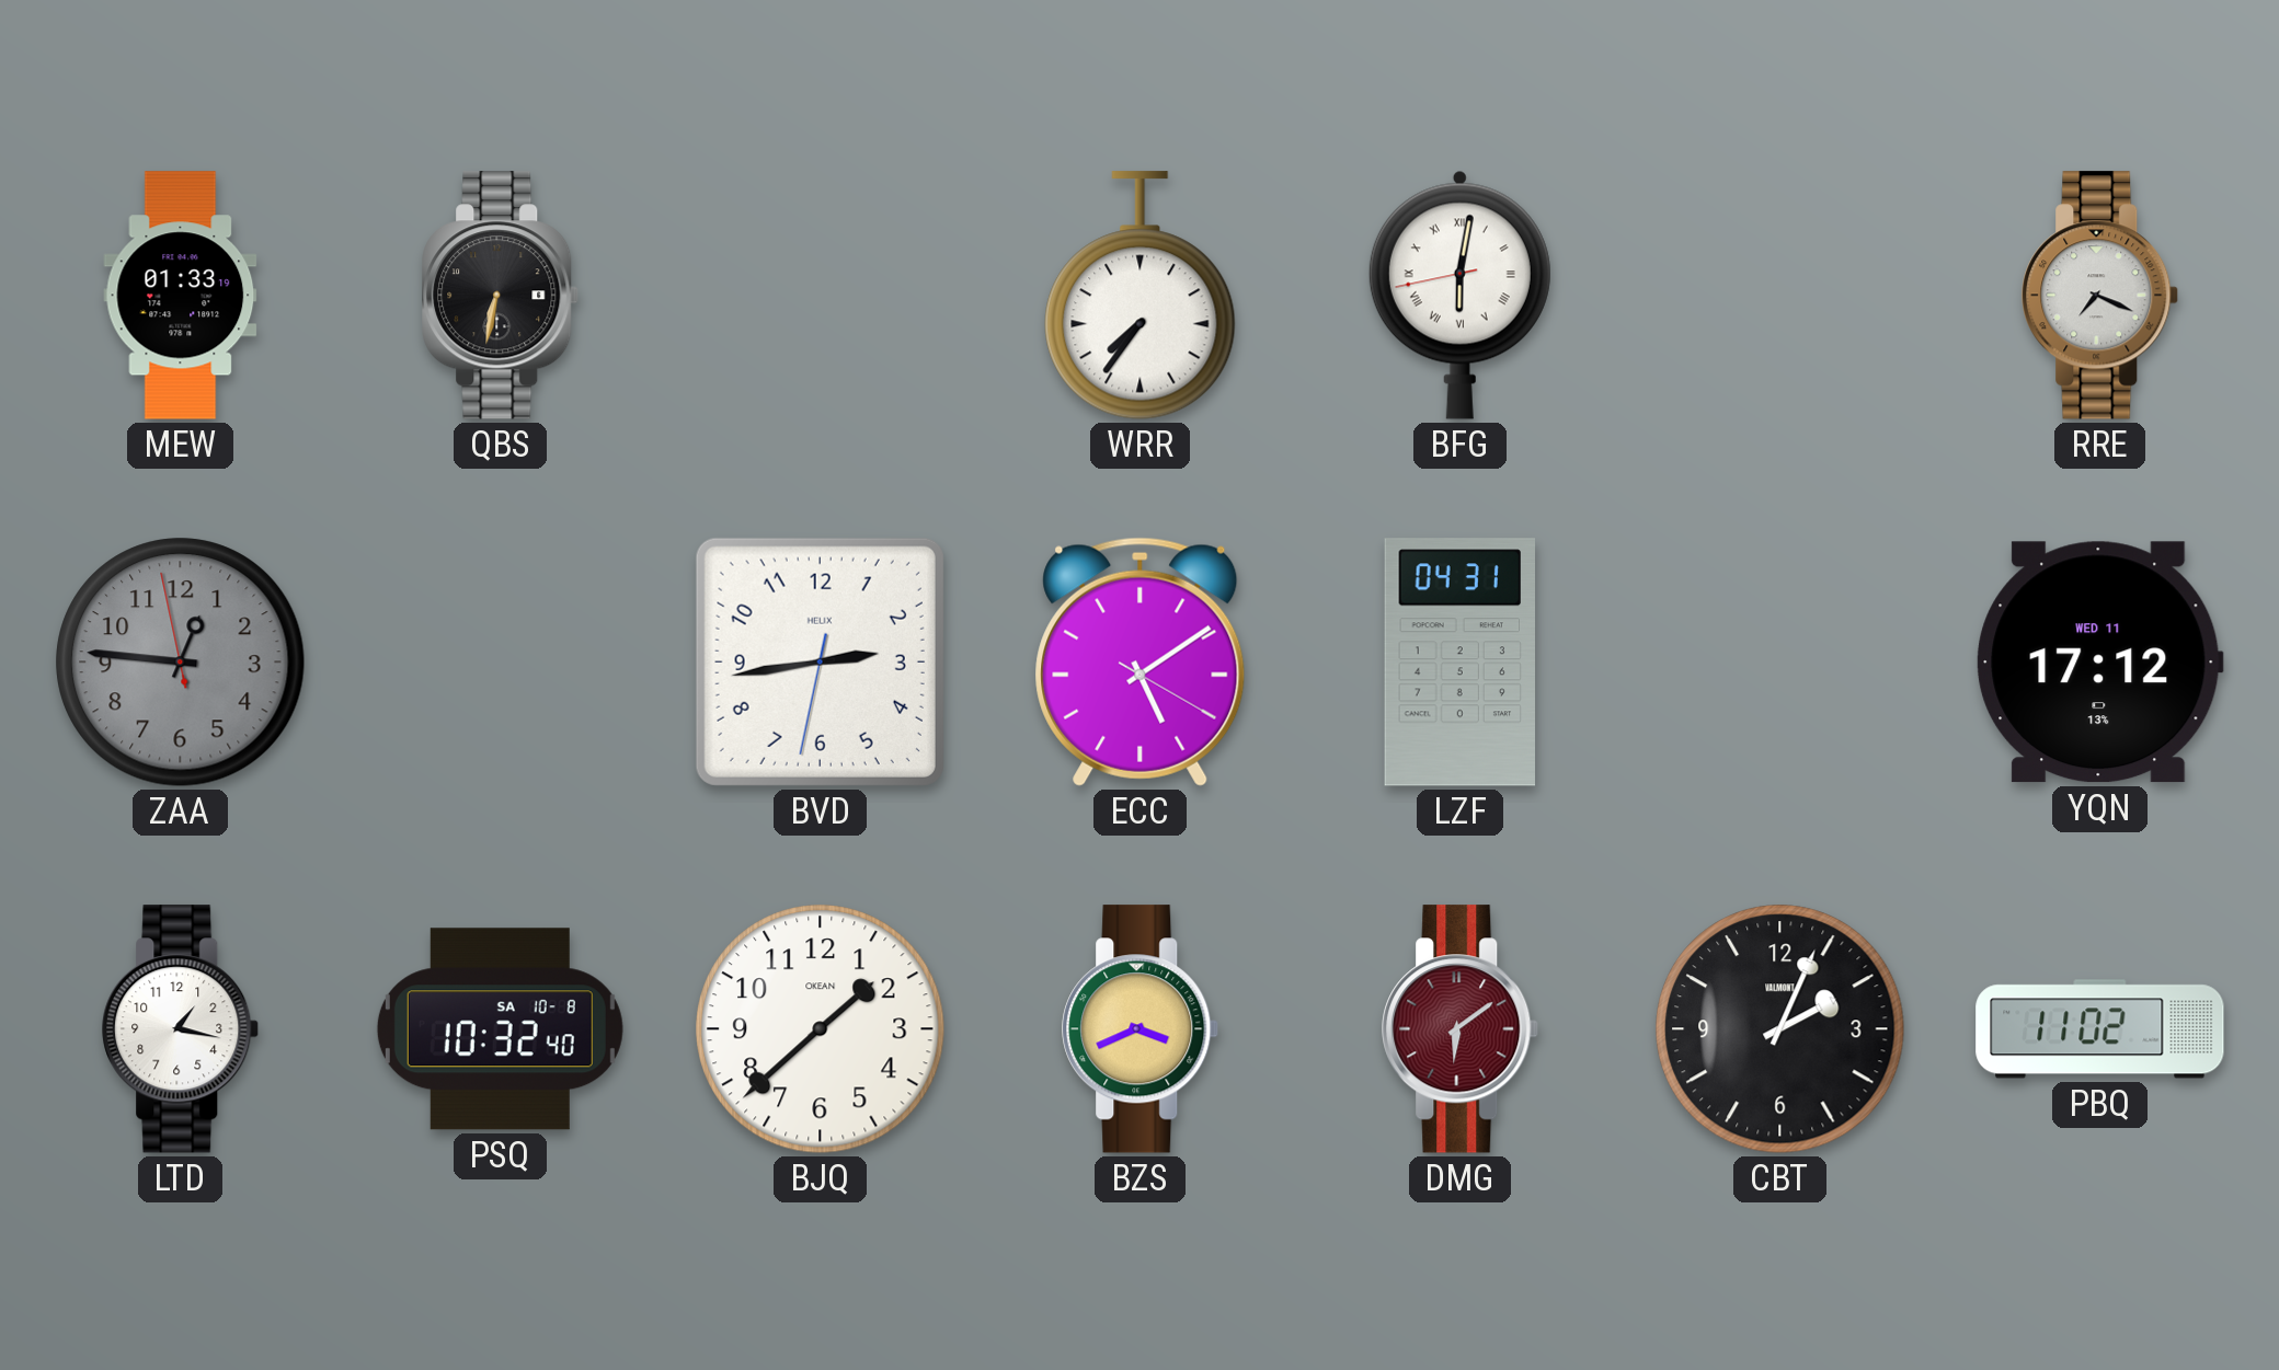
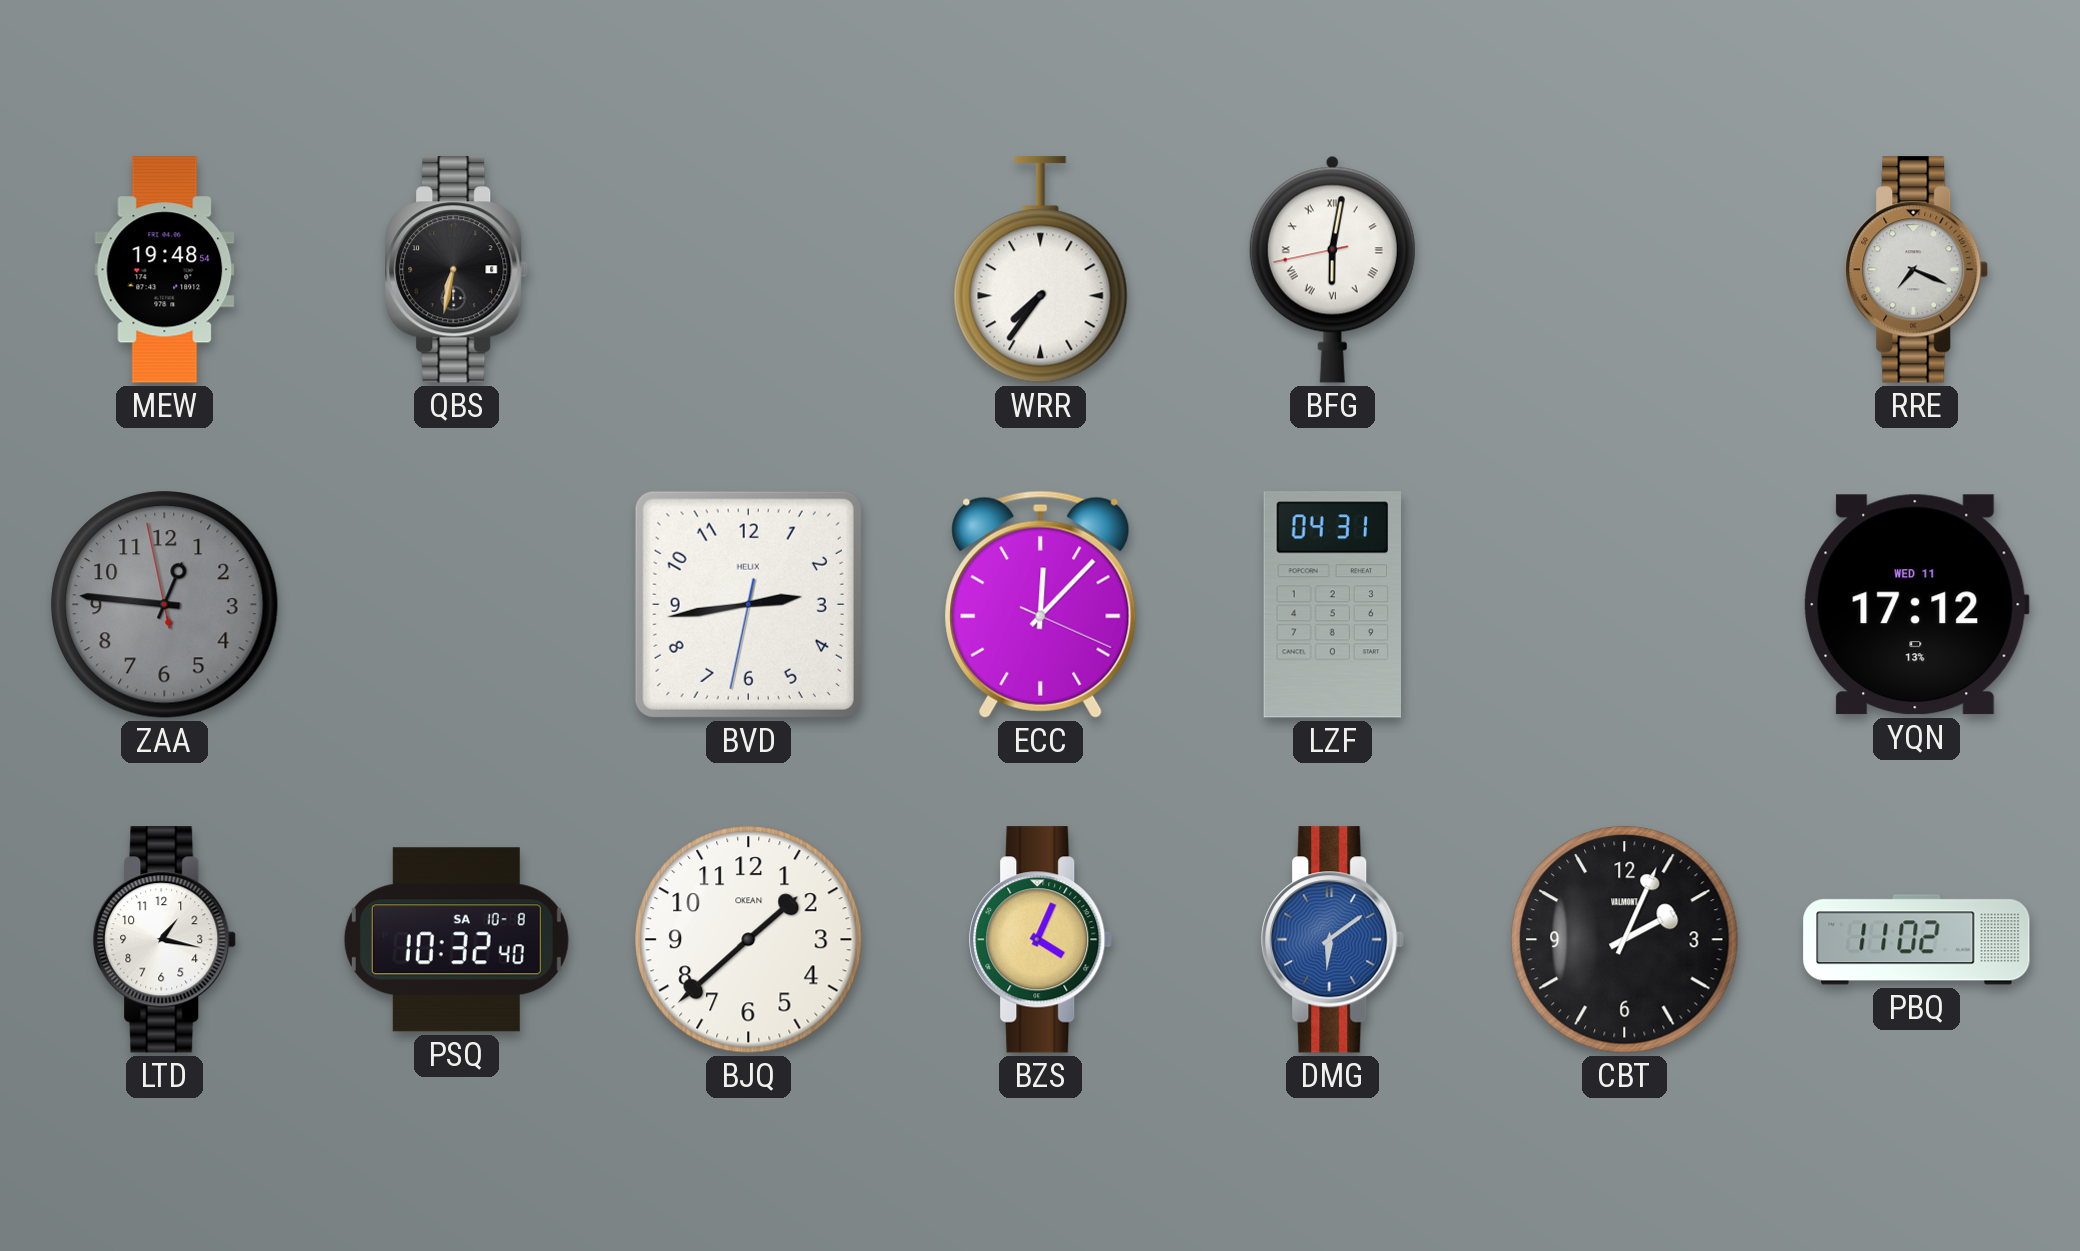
MEW: 01:33 -> 19:48 (165, 270)
ECC: 5:09 -> 12:07 (1041, 604)
BZS: 3:41 -> 4:04 (1041, 940)
DMG dial: burgundy -> blue (1333, 940)
